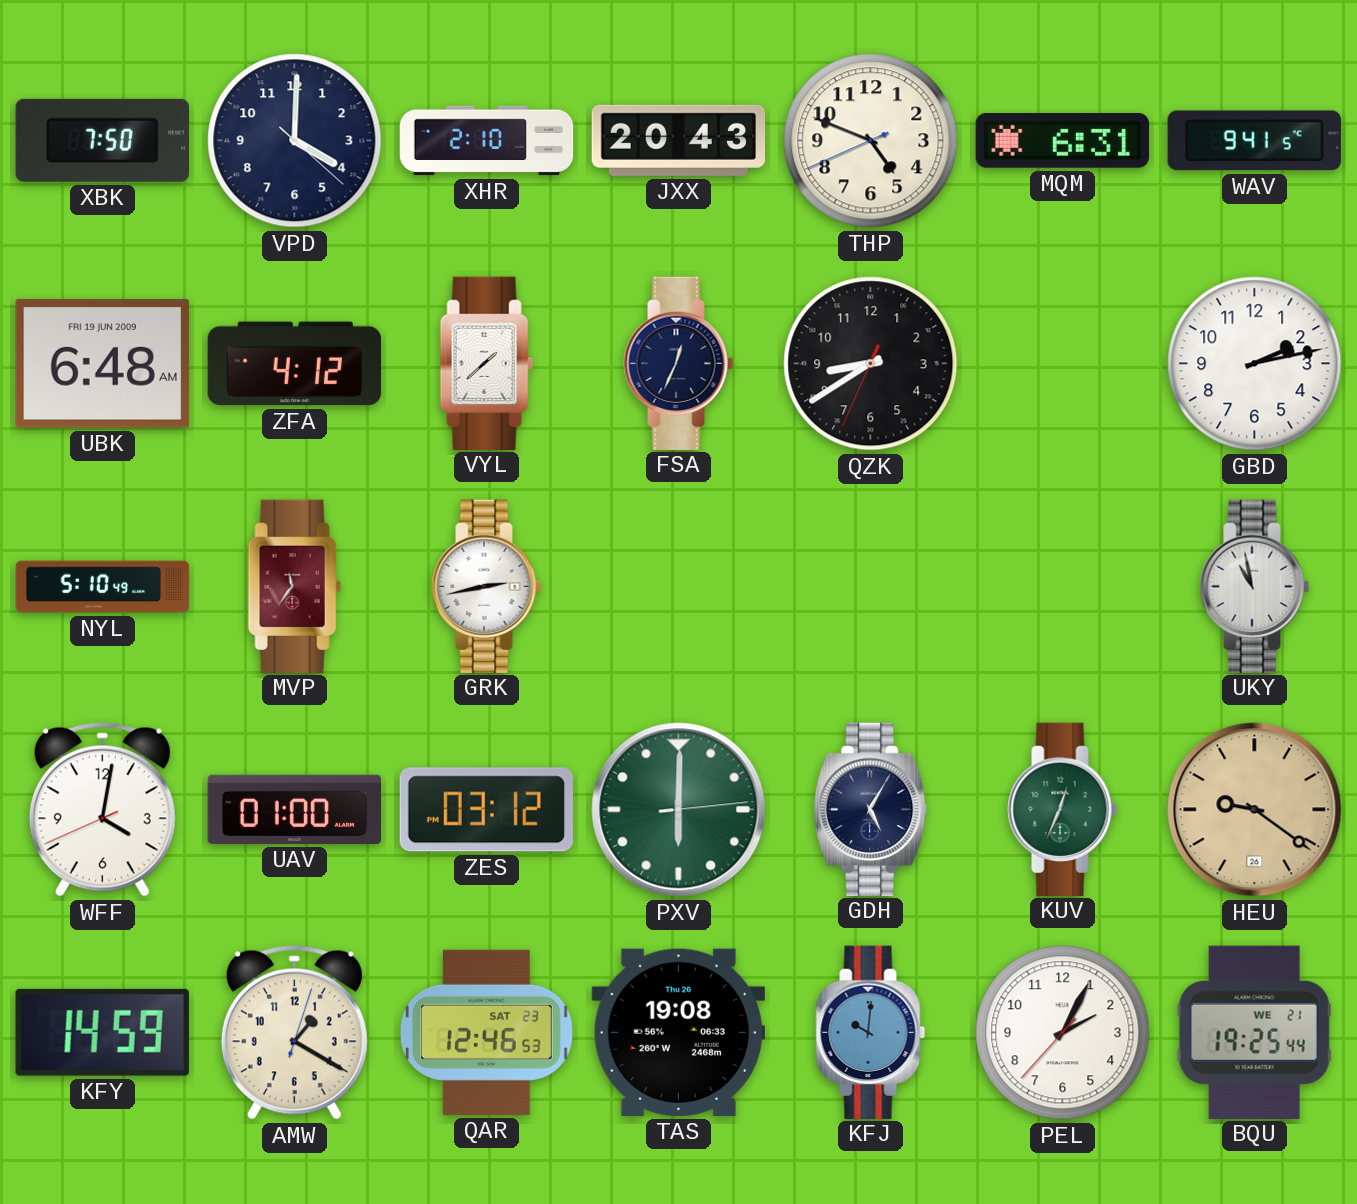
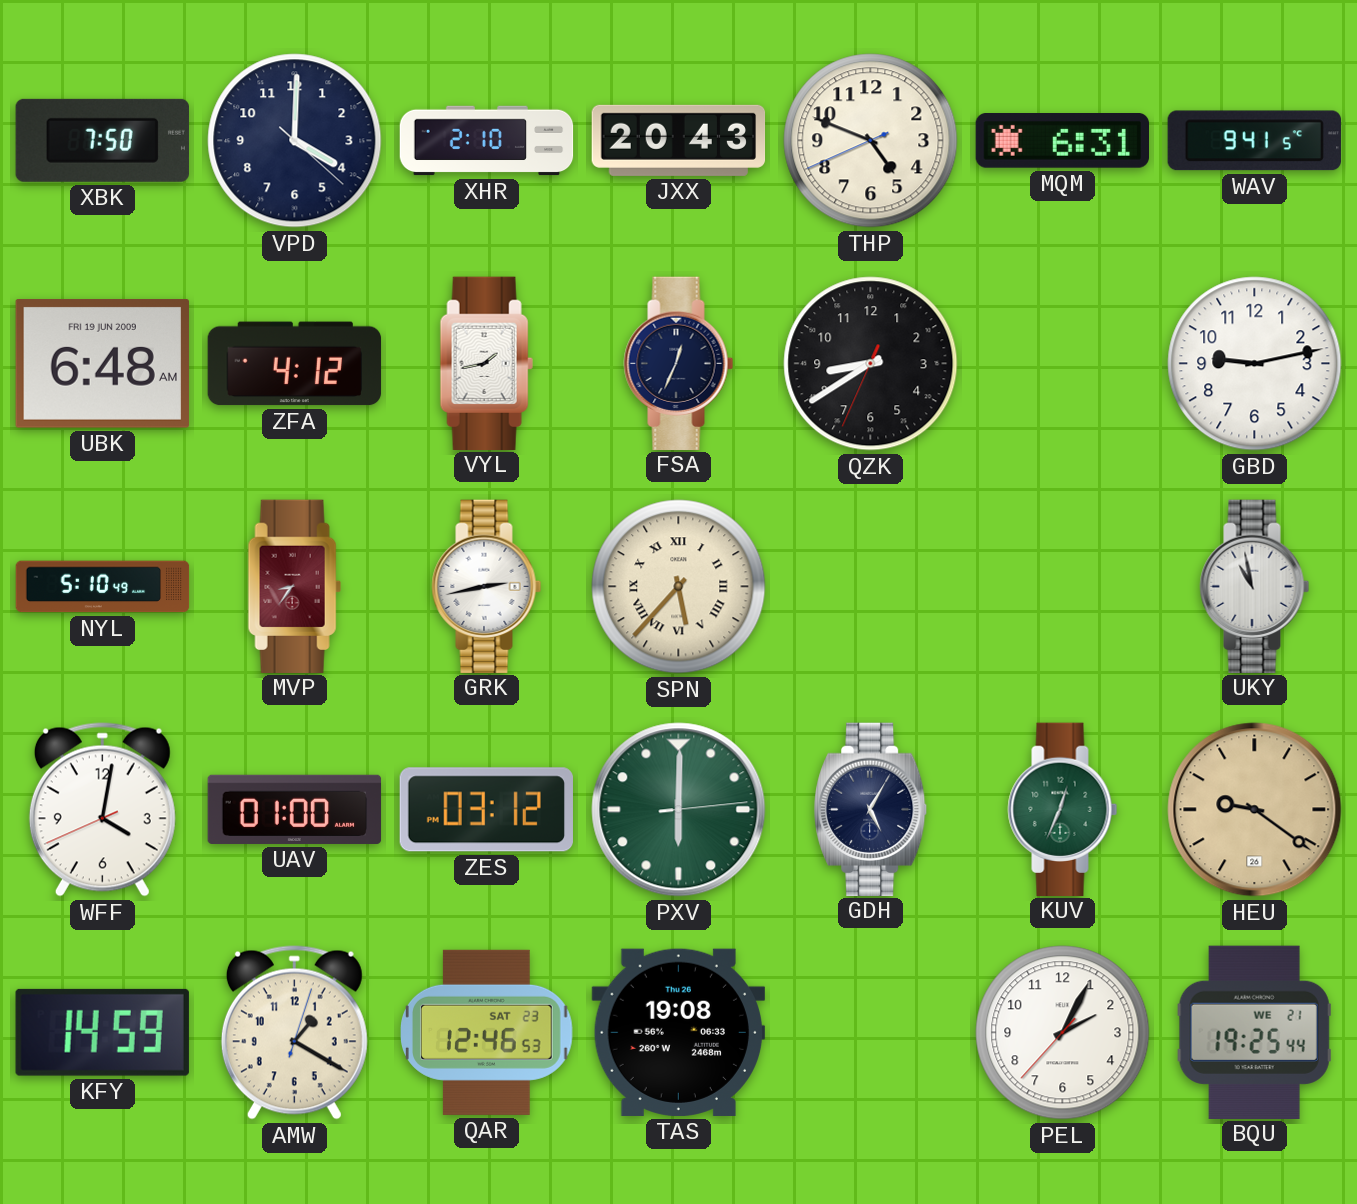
VYL: 1:38 -> 1:43 (486, 363)
GBD: 2:13 -> 9:13 (1255, 364)
MVP: 11:36 -> 8:36 (294, 586)
SPN: none -> 5:37 (679, 587)
KFJ: 10:01 -> none (871, 1032)
